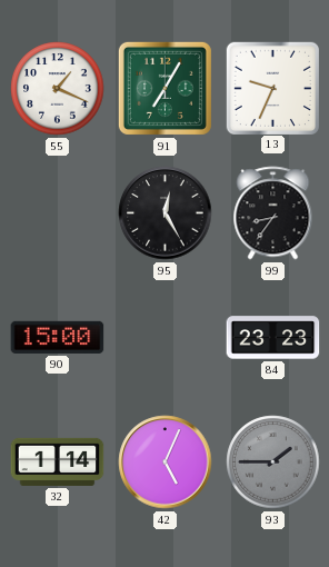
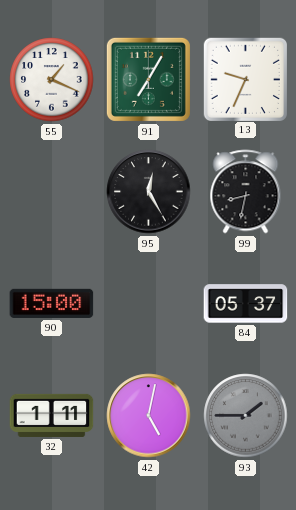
99: 8:36 -> 8:32 (246, 192)
84: 23:23 -> 05:37 (246, 304)
32: 1:14 -> 1:11 (52, 415)
42: 5:04 -> 5:02 (149, 416)
